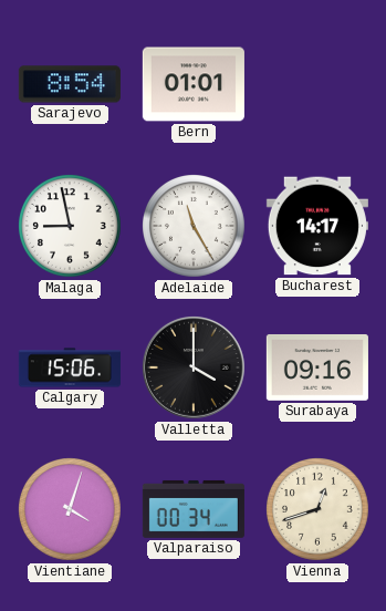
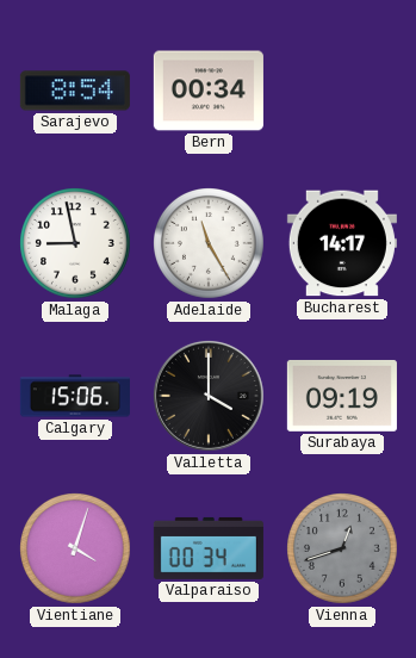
Bern: 01:01 -> 00:34 (209, 91)
Surabaya: 09:16 -> 09:19 (342, 396)
Vienna dial: cream -> grey (343, 550)
